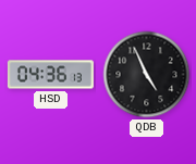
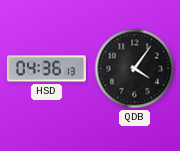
QDB: 4:56 -> 4:06 (135, 69)
